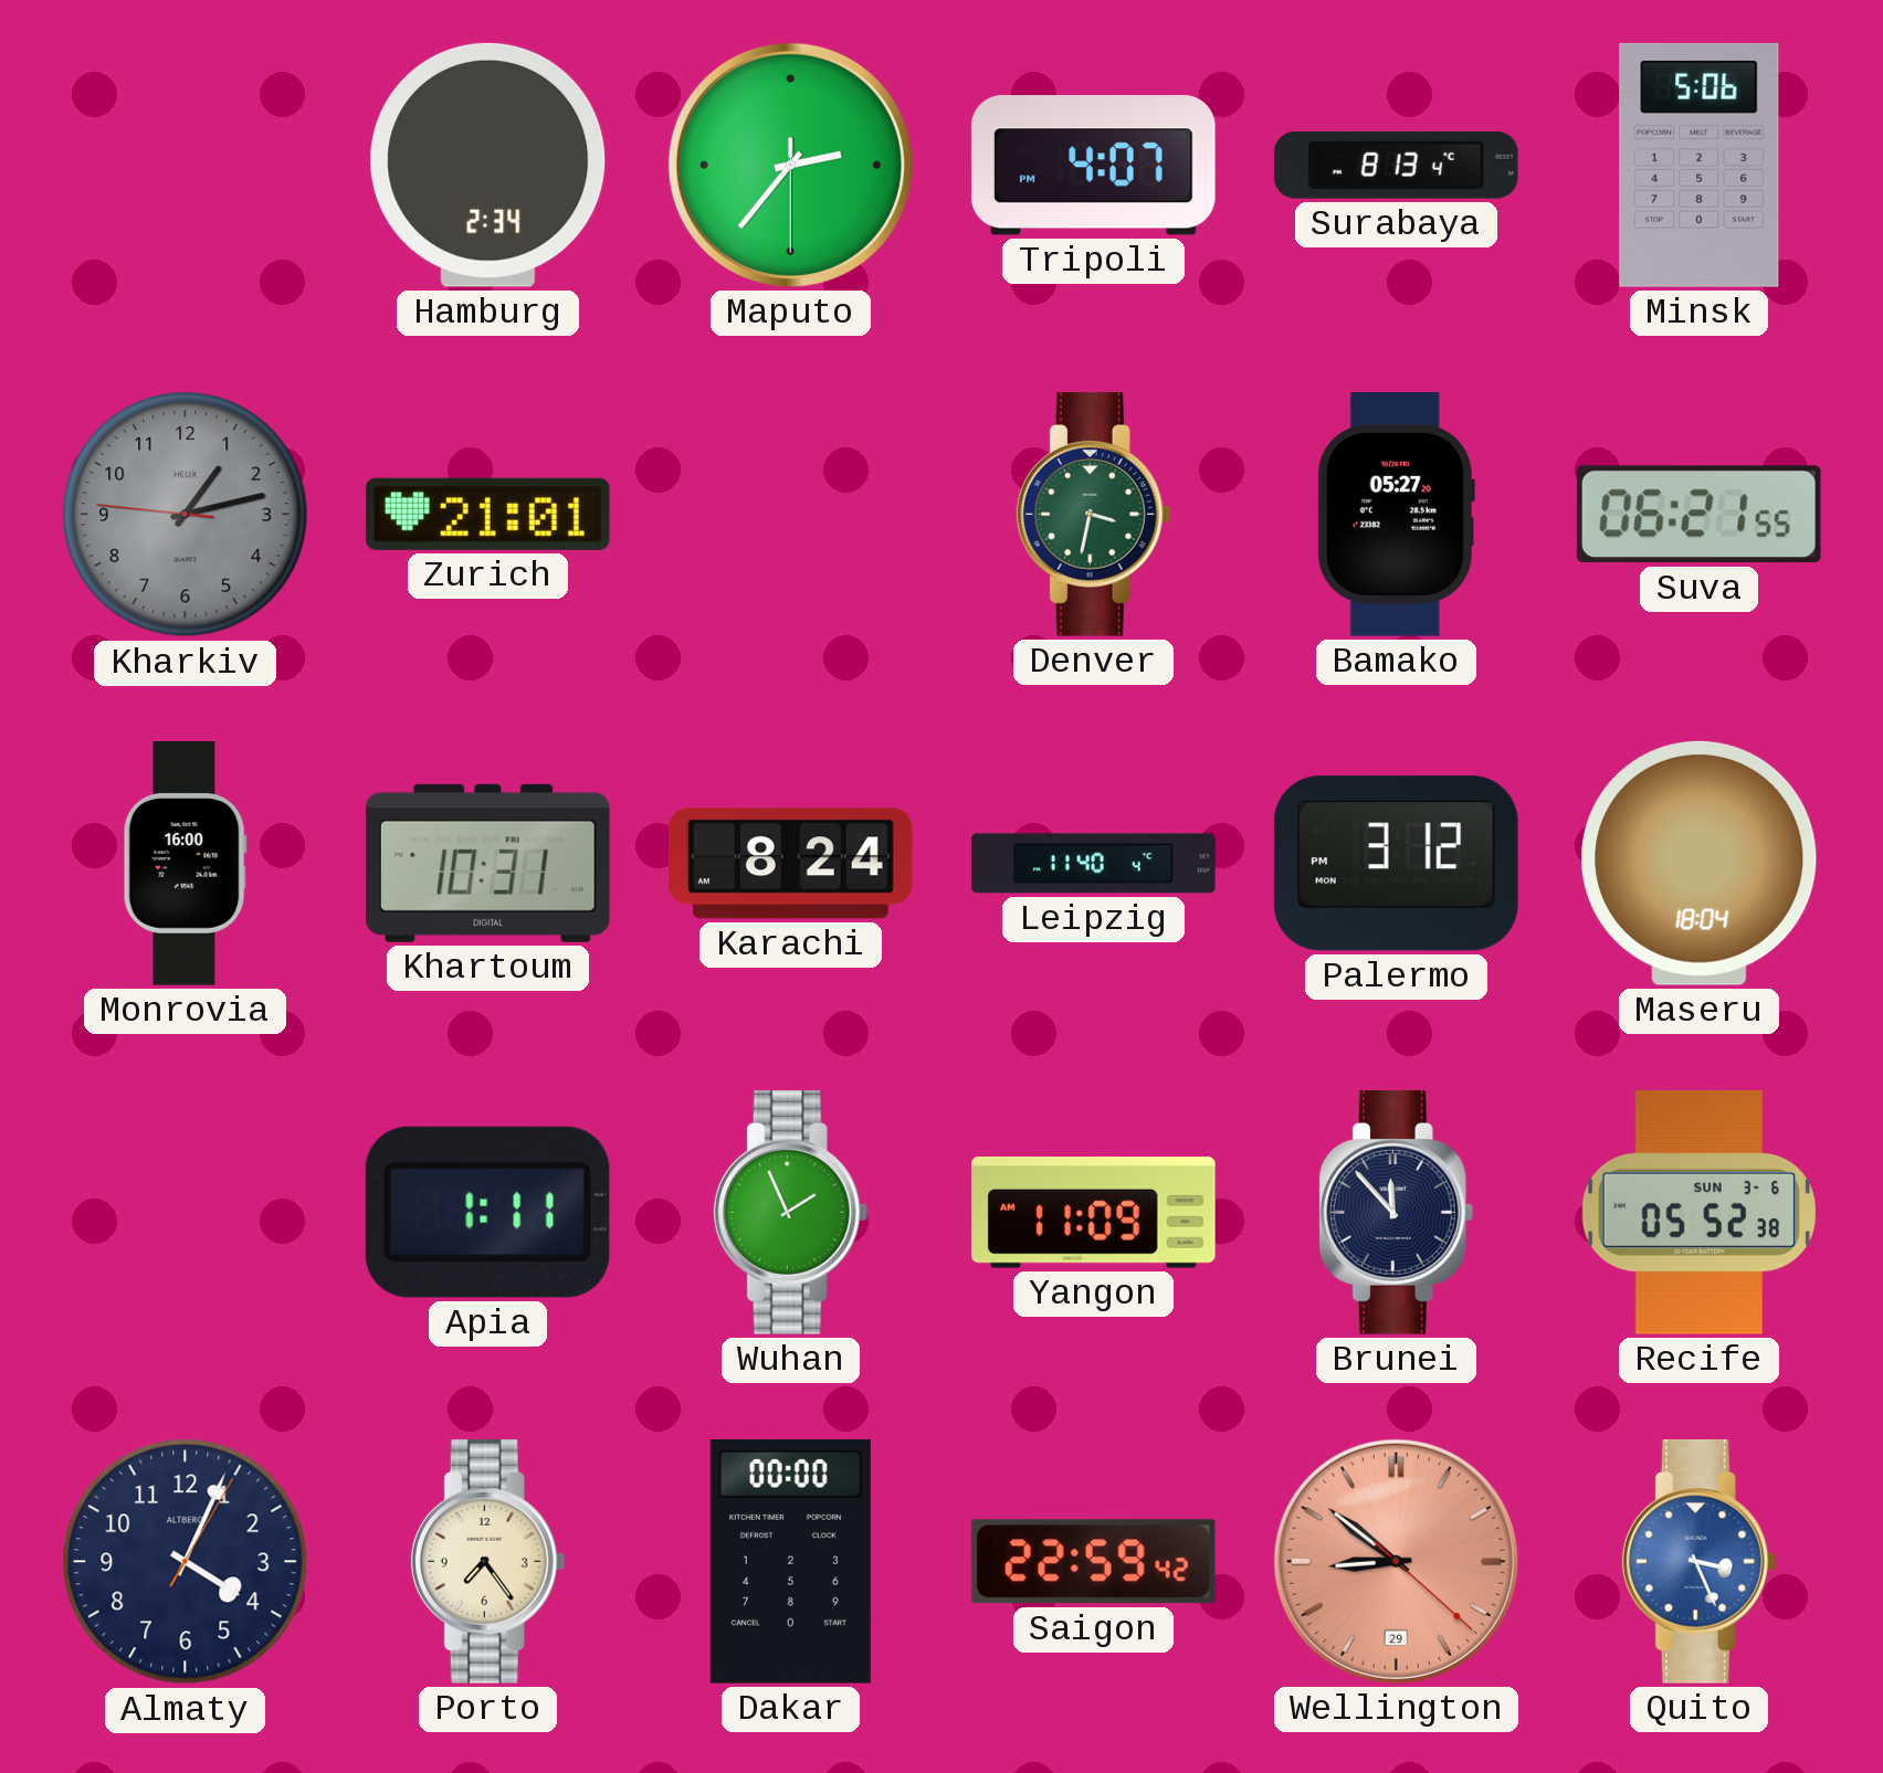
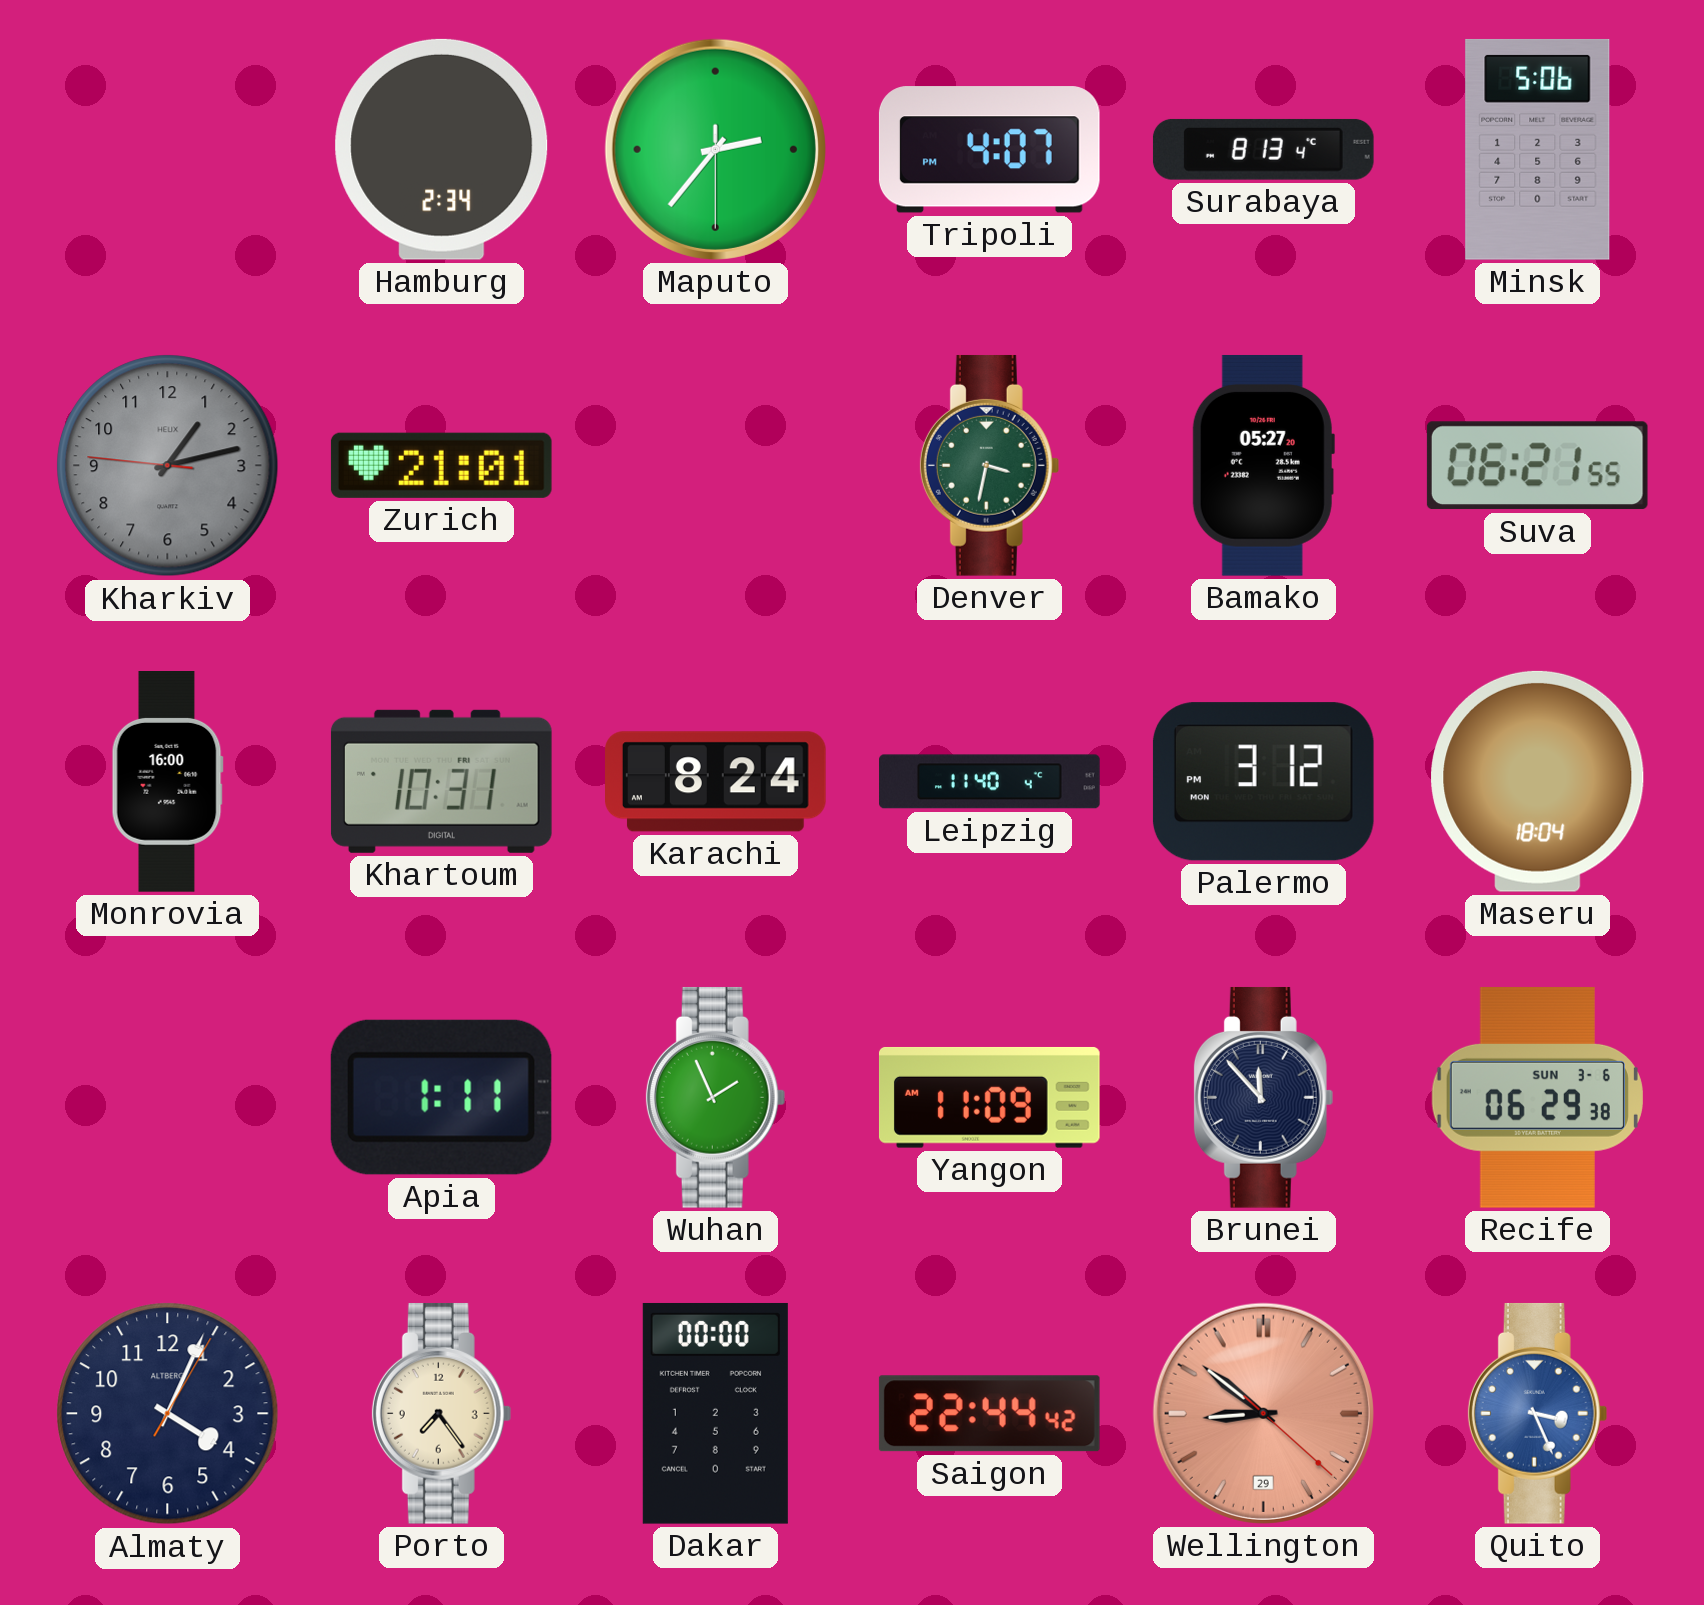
Recife: 05:52 -> 06:29 (1537, 1097)
Saigon: 22:59 -> 22:44 (989, 1414)
